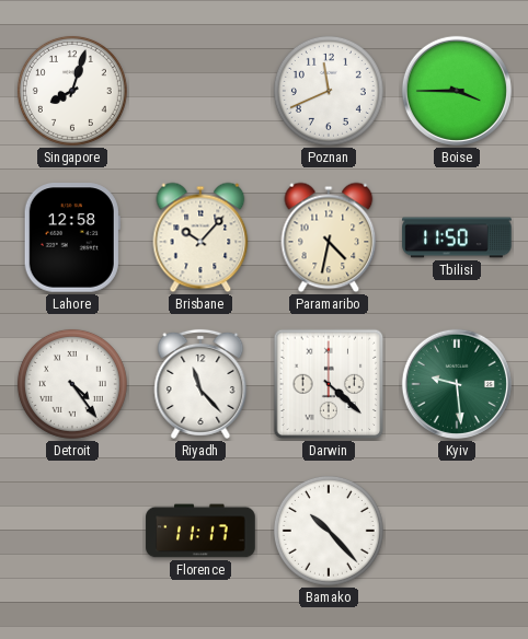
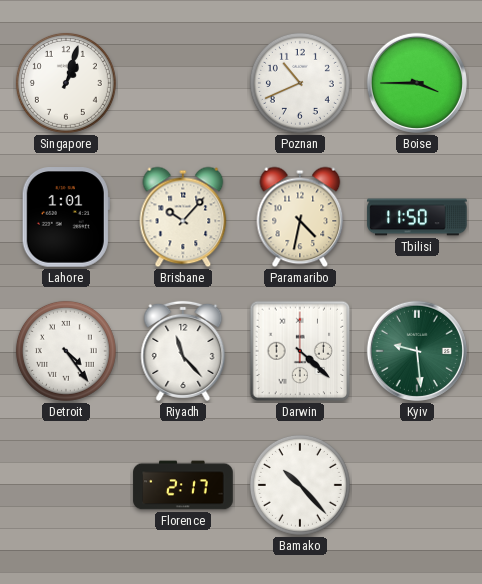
Singapore: 8:03 -> 1:03 (66, 83)
Poznan: 11:41 -> 10:41 (300, 83)
Lahore: 12:58 -> 1:01 (66, 217)
Florence: 11:17 -> 2:17 (183, 485)
